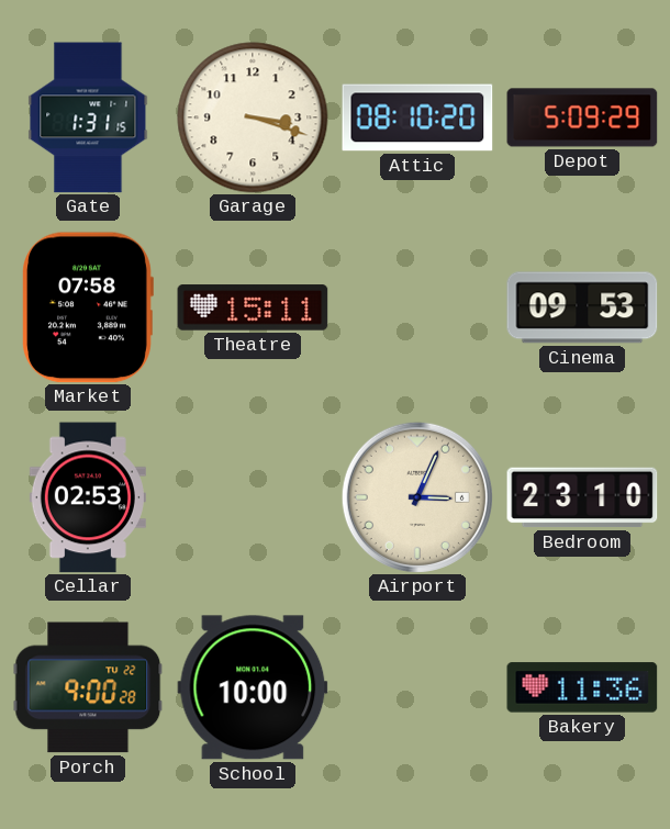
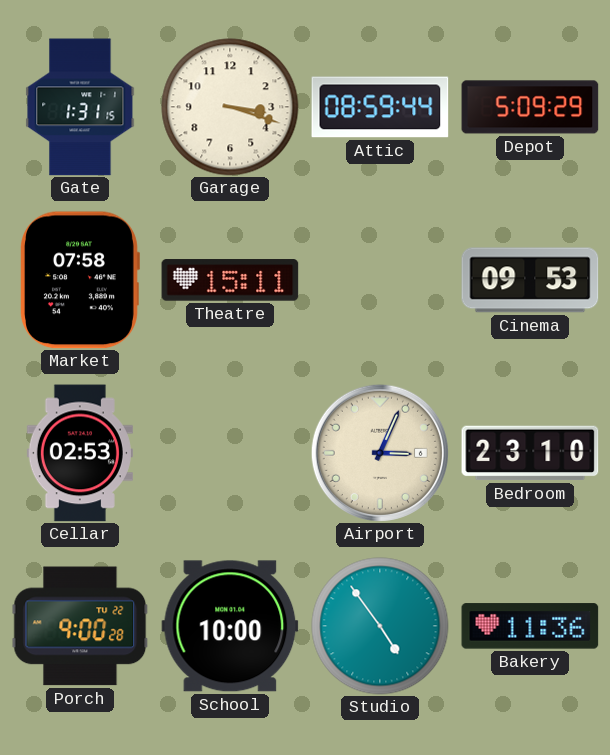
Attic: 08:10 -> 08:59 (380, 107)
Studio: none -> 4:54 (380, 626)
